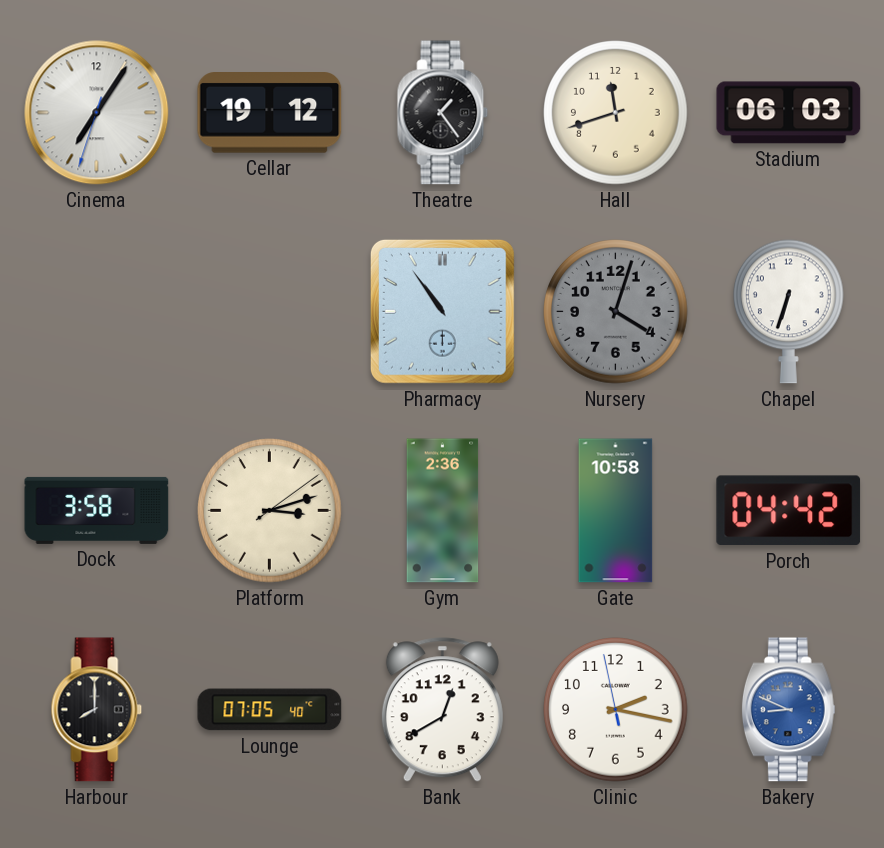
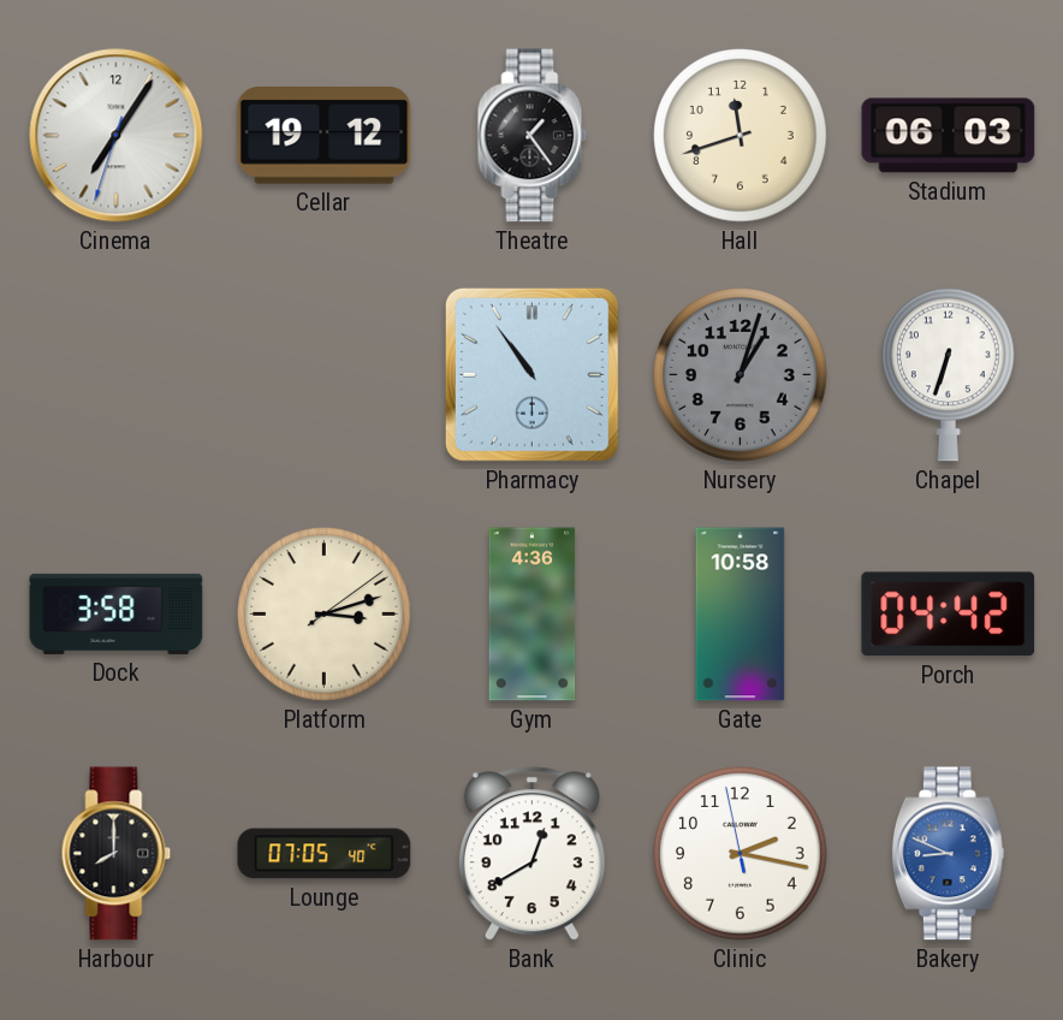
Nursery: 4:03 -> 1:03 (741, 375)
Gym: 2:36 -> 4:36 (533, 615)
